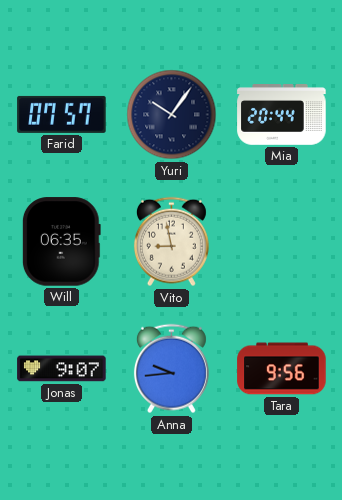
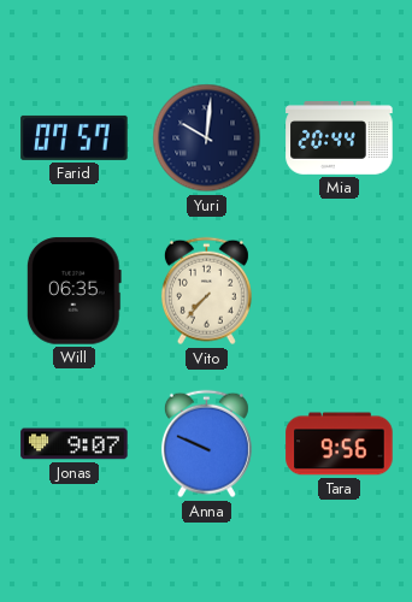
Yuri: 10:06 -> 10:01 (207, 138)
Vito: 8:58 -> 7:37 (206, 291)
Anna: 9:44 -> 9:49 (206, 444)
